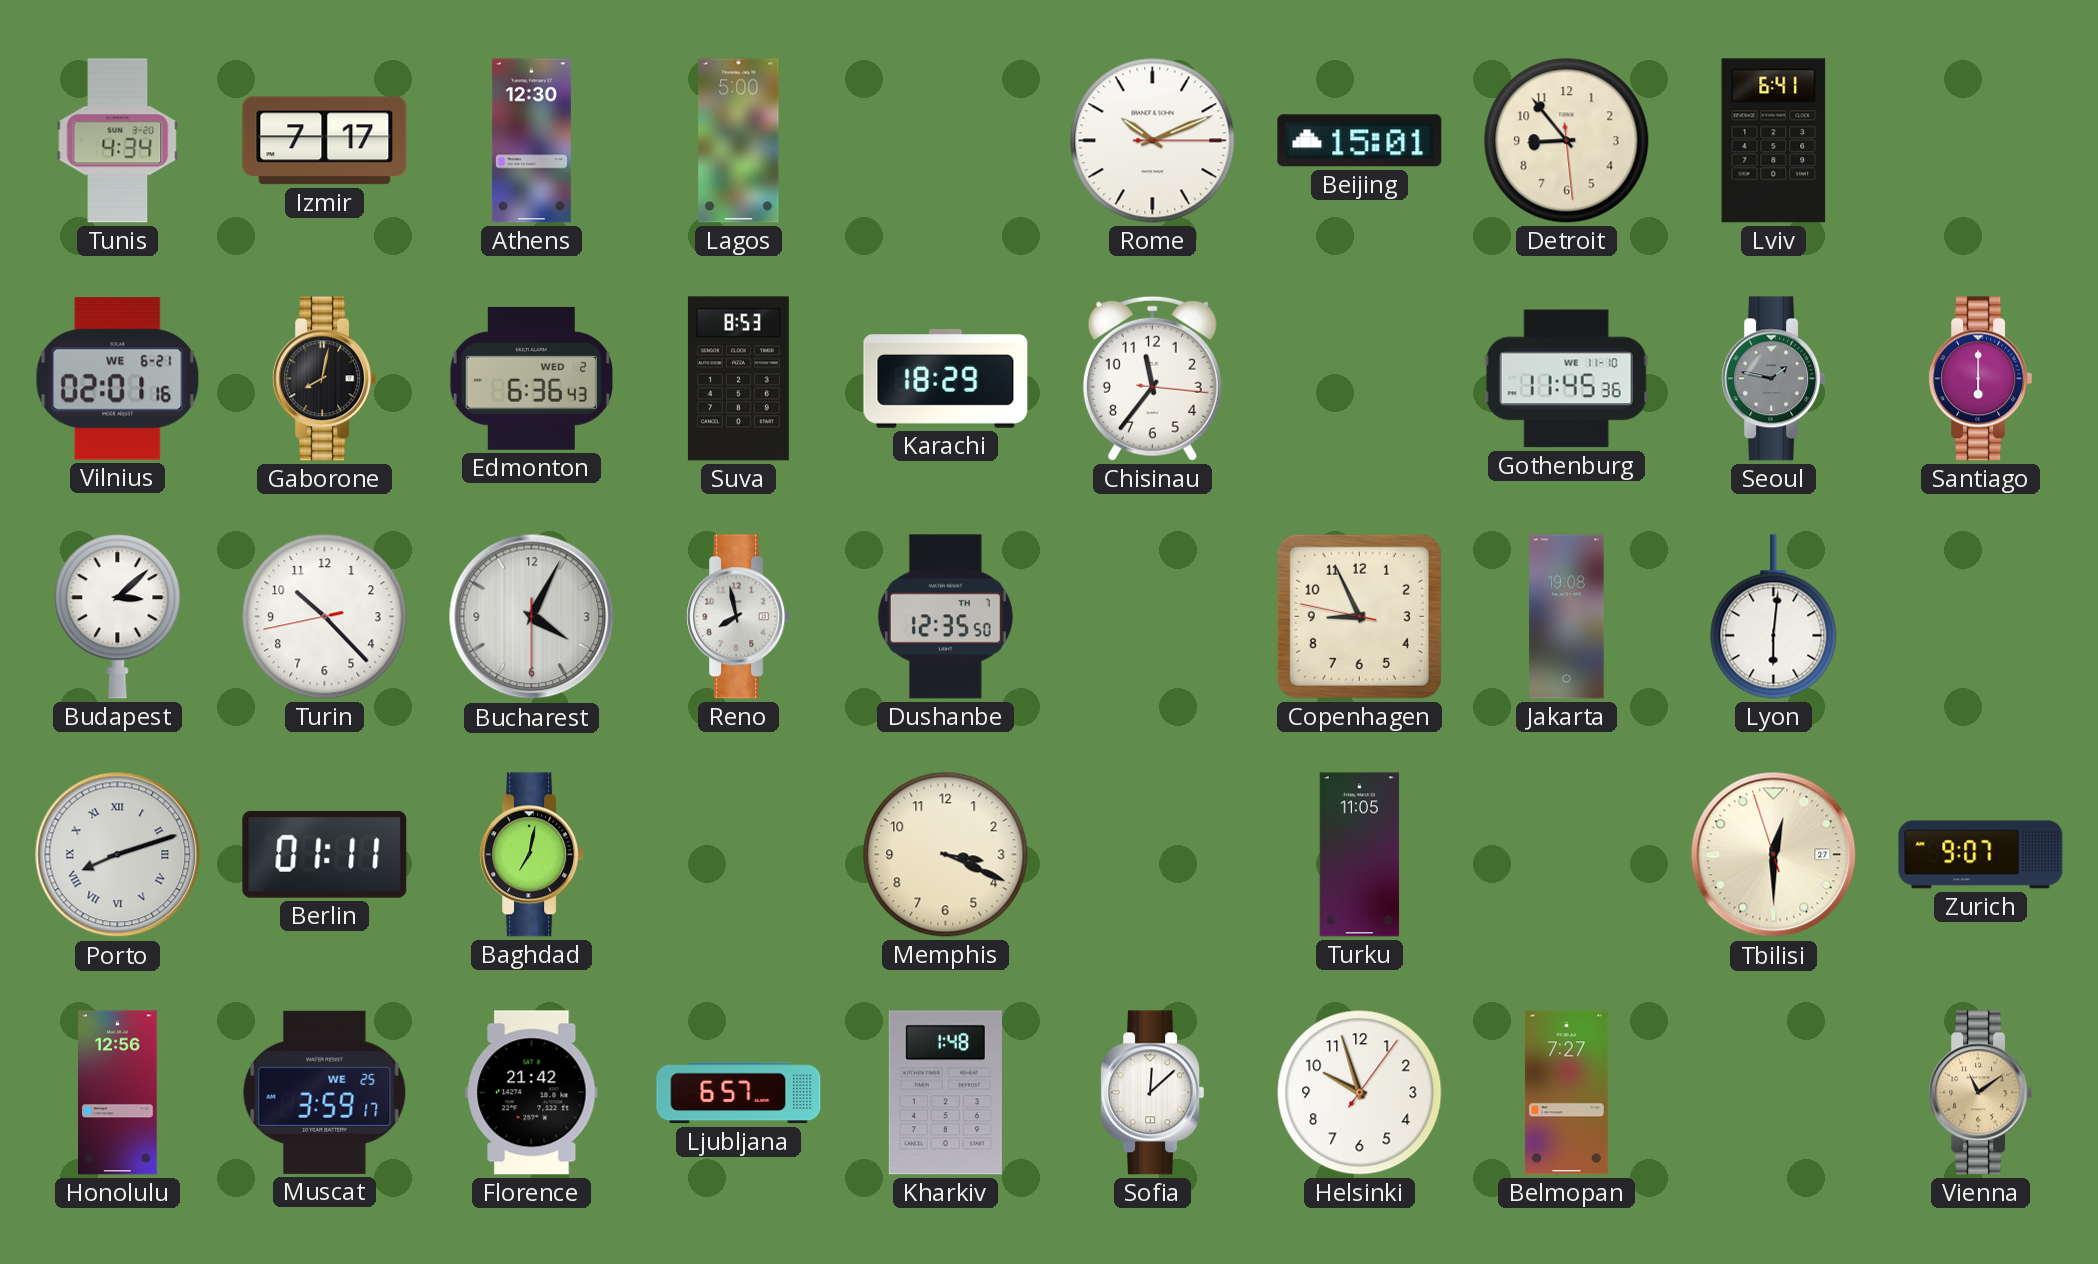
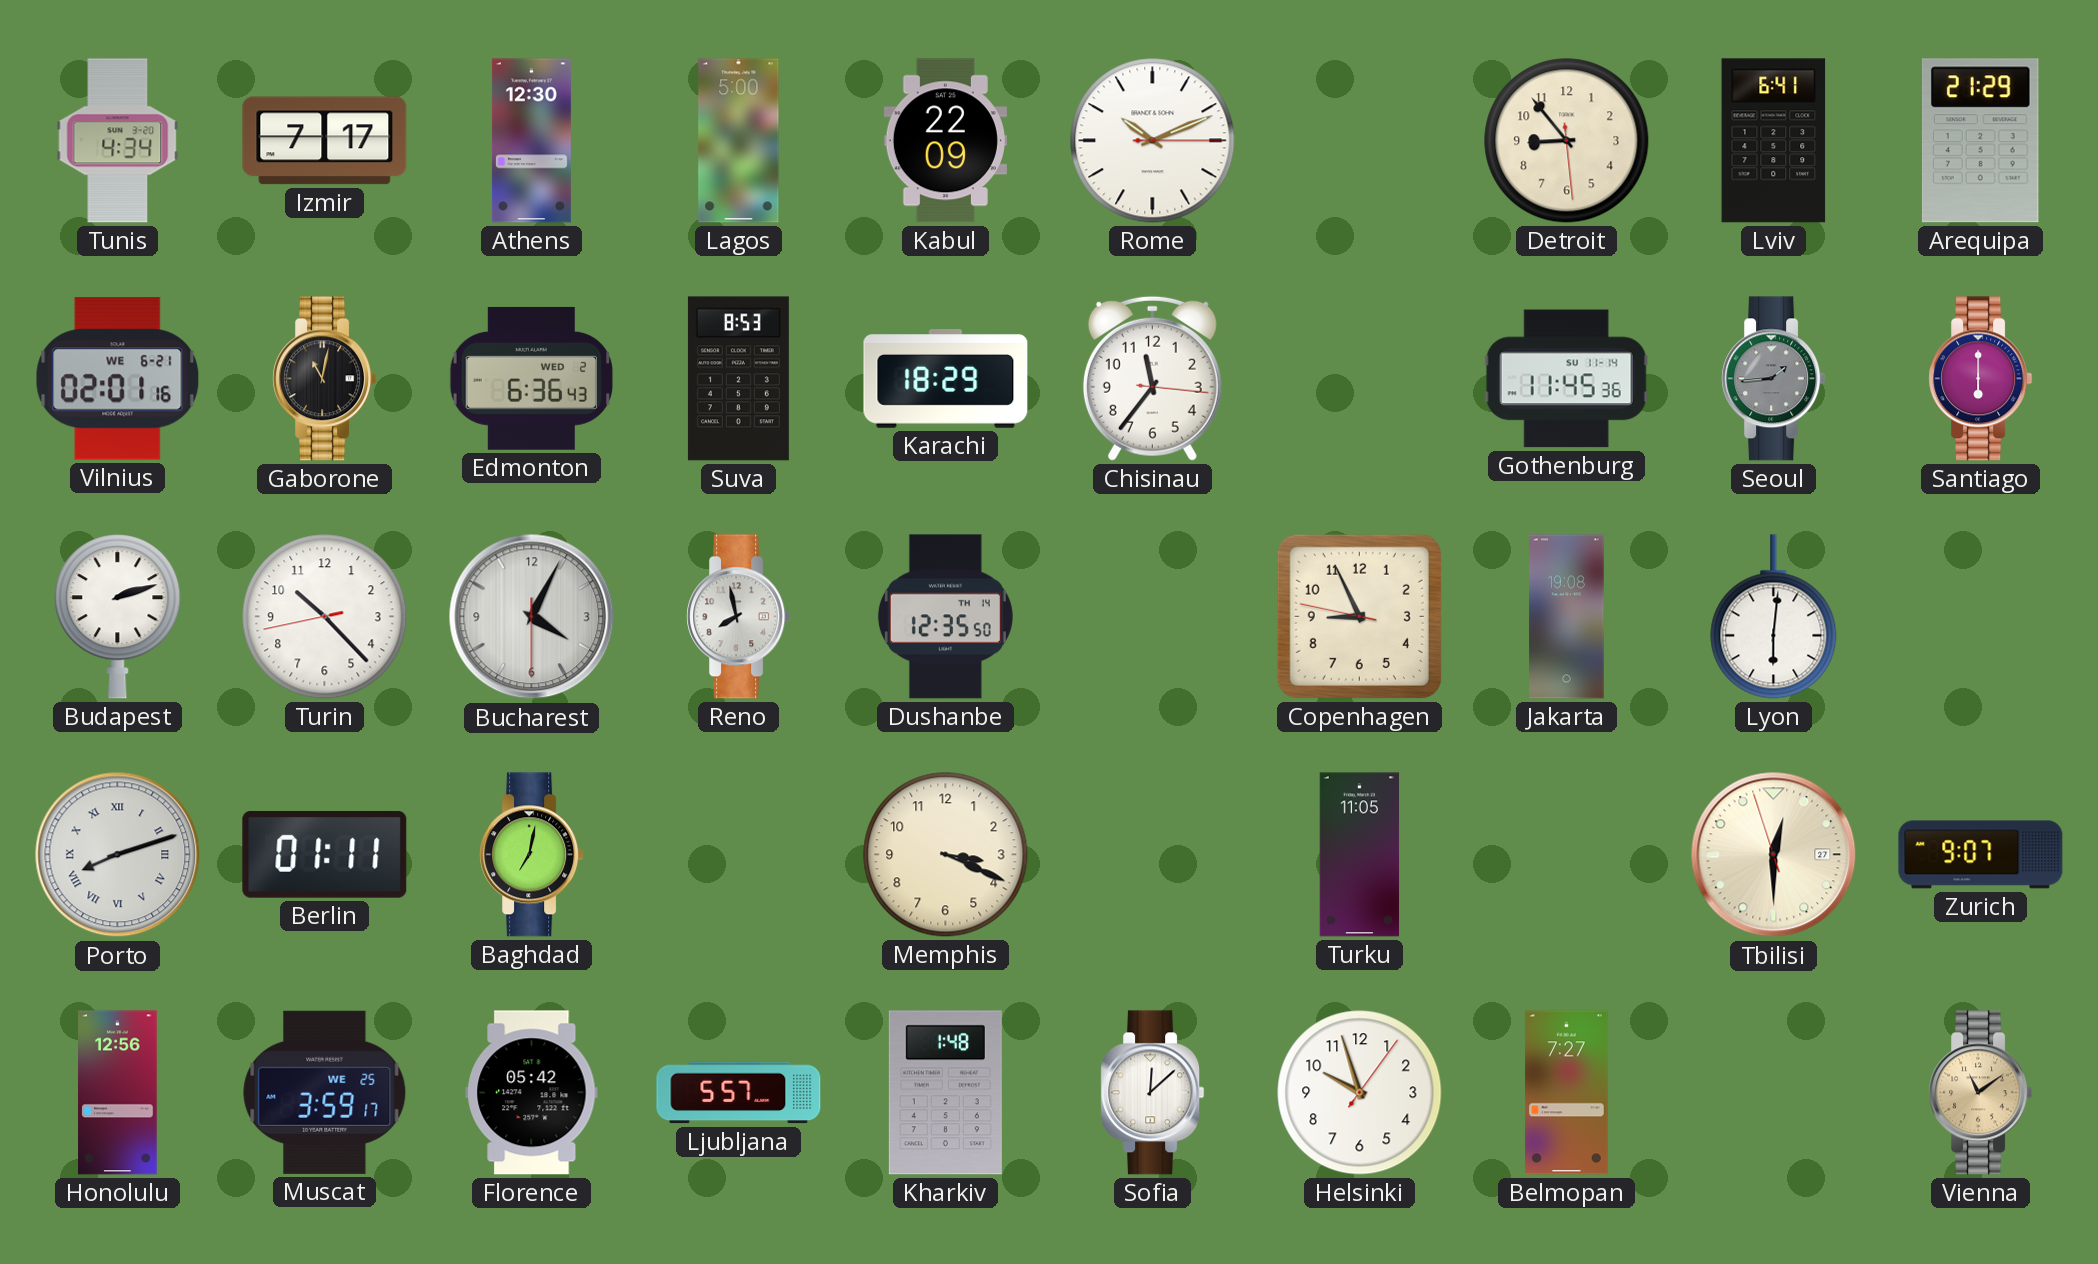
Kabul: none -> 22:09 (945, 141)
Beijing: 15:01 -> none (1360, 141)
Arequipa: none -> 21:29 (1980, 141)
Gaborone: 8:02 -> 11:02 (325, 379)
Gothenburg date: WE 11-10 -> SU 11-14 (1566, 379)
Seoul: 1:47 -> 1:44 (1774, 379)
Budapest: 3:08 -> 2:12 (118, 617)
Dushanbe date: TH 7 -> TH 14 (945, 617)
Florence: 21:42 -> 05:42 (532, 1093)
Ljubljana: 6:57 -> 5:57 (739, 1093)
